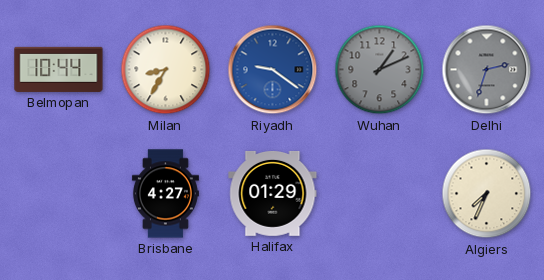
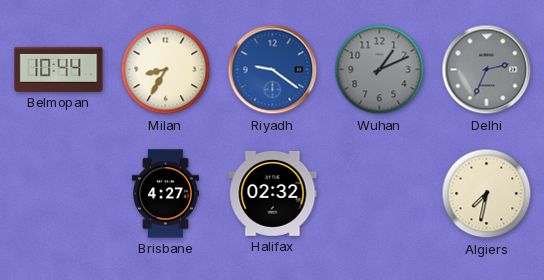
Delhi: 2:33 -> 2:34 (487, 70)
Halifax: 01:29 -> 02:32 (273, 193)
Algiers: 7:34 -> 7:32 (487, 194)
